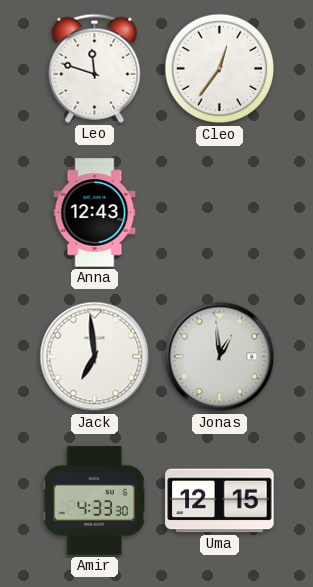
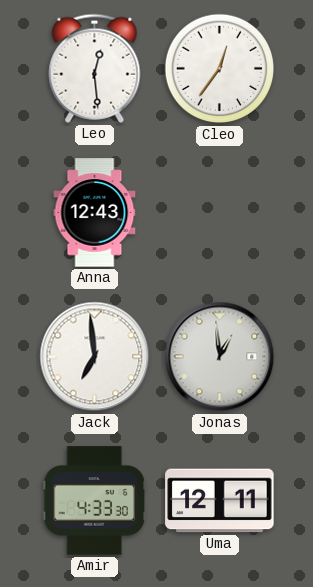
Leo: 11:48 -> 12:29 (95, 68)
Uma: 12:15 -> 12:11 (220, 501)
